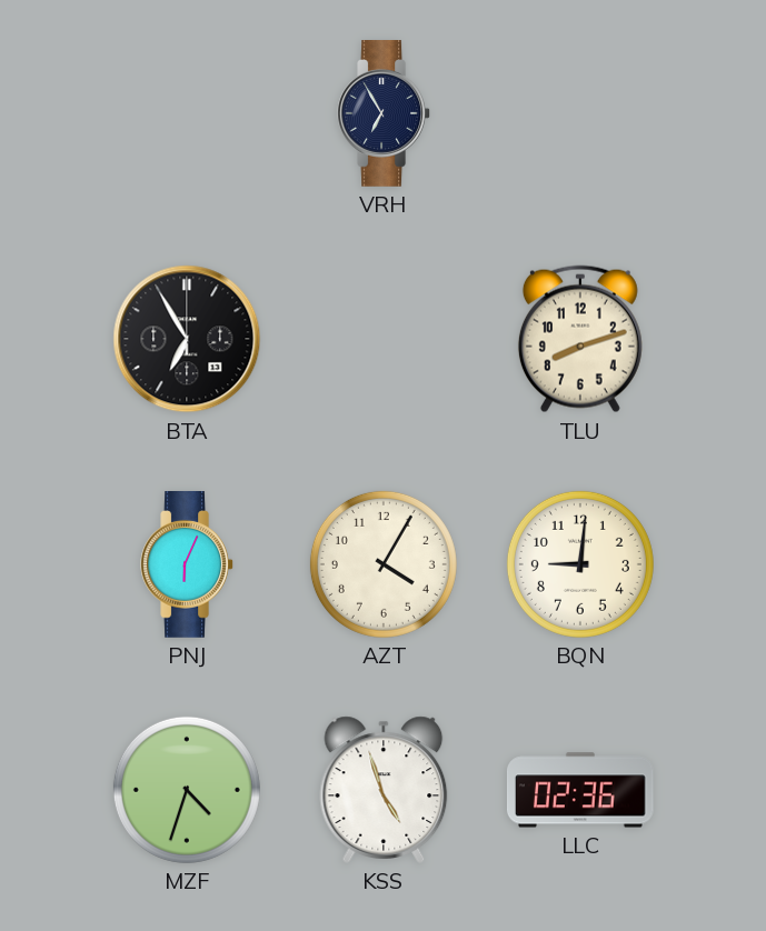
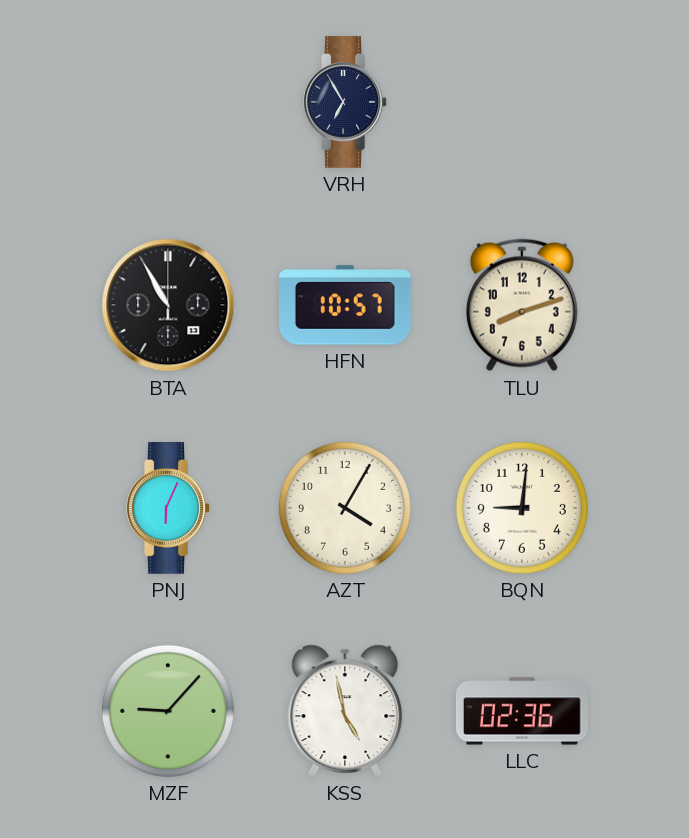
BTA: 6:55 -> 10:55 (168, 305)
HFN: none -> 10:57 (346, 305)
MZF: 4:33 -> 9:07 (168, 711)
KSS: 4:57 -> 4:58 (345, 711)
